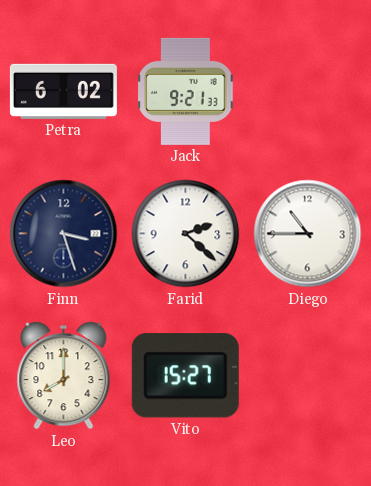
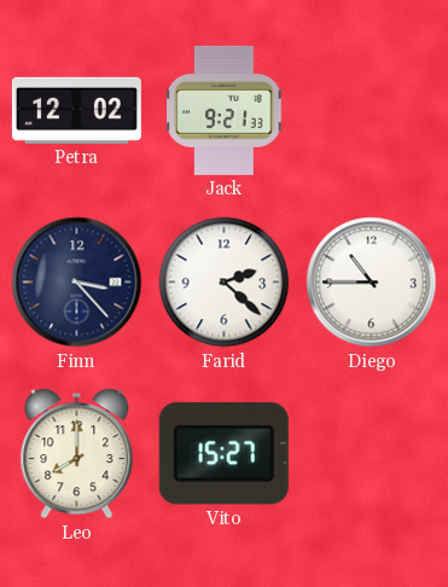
Petra: 6:02 -> 12:02 (76, 110)
Finn: 3:27 -> 3:23 (77, 283)
